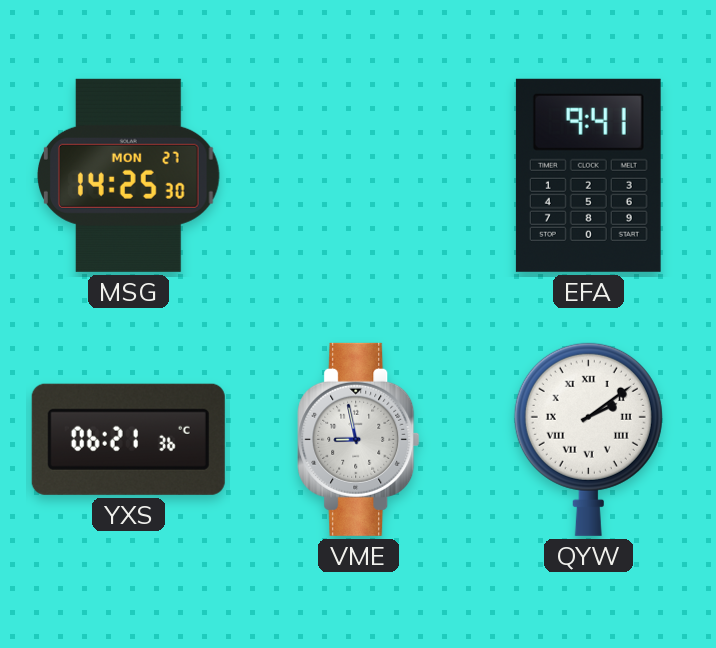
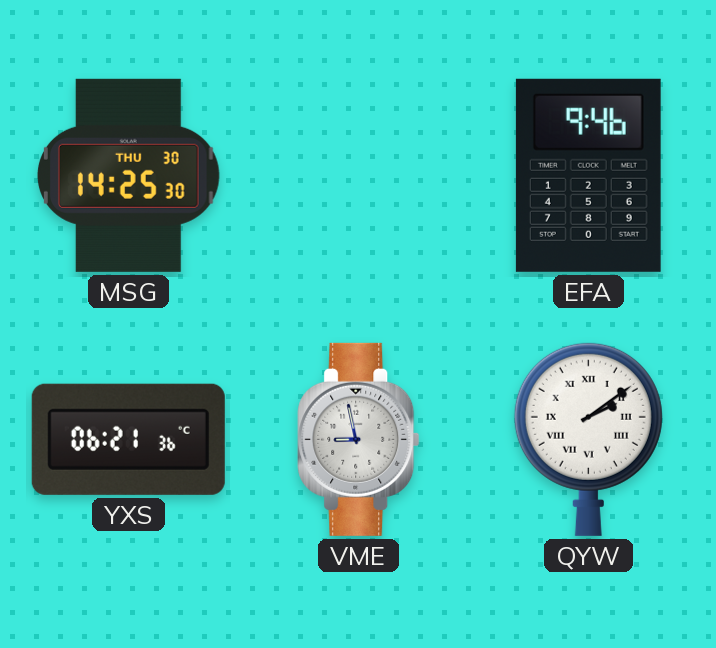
MSG date: MON 27 -> THU 30 (129, 175)
EFA: 9:41 -> 9:46 (588, 175)
